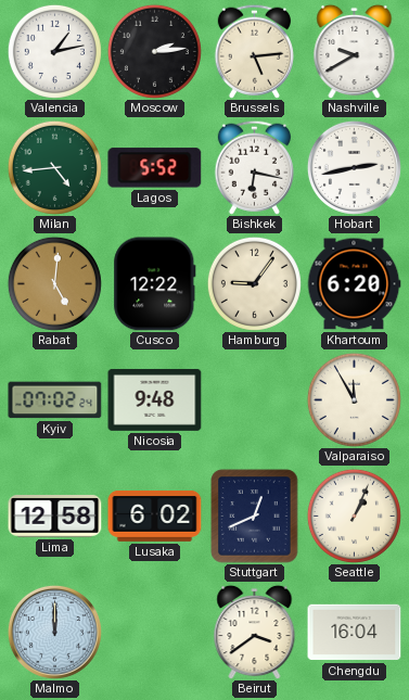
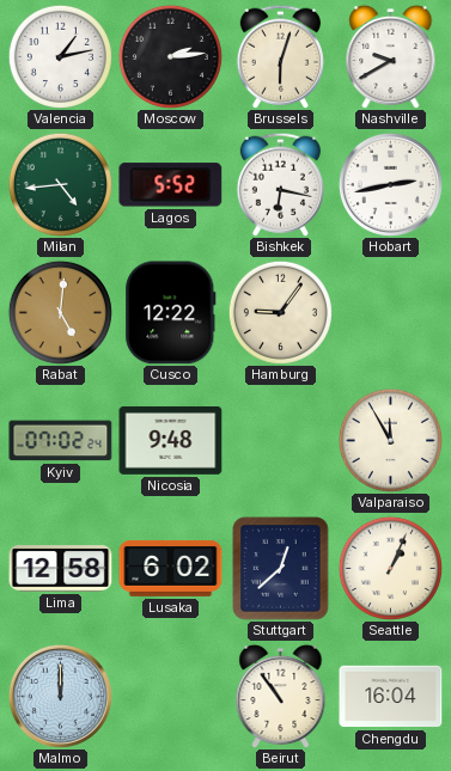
Brussels: 5:14 -> 6:03 (280, 56)
Khartoum: 6:20 -> none (354, 284)
Stuttgart: 12:41 -> 12:38 (281, 569)
Beirut: 3:39 -> 10:54 (281, 696)
